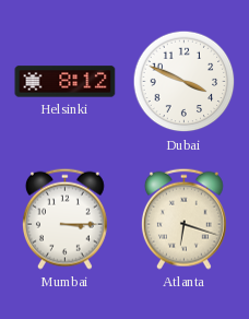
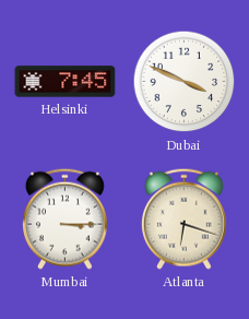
Helsinki: 8:12 -> 7:45 (66, 82)
